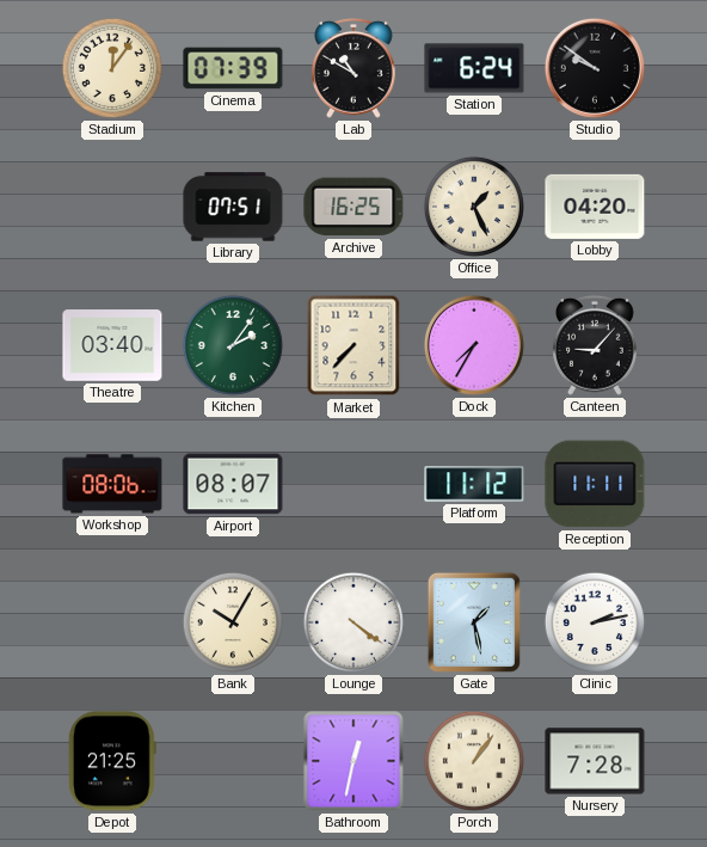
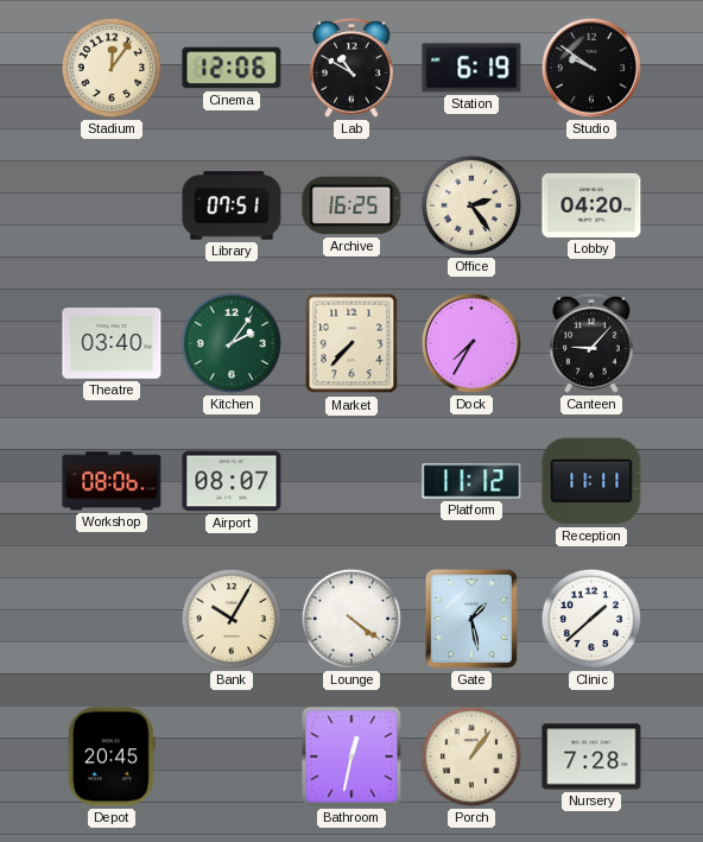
Cinema: 07:39 -> 12:06 (232, 68)
Station: 6:24 -> 6:19 (471, 68)
Office: 1:26 -> 2:24 (471, 205)
Clinic: 2:13 -> 1:38 (591, 619)
Depot: 21:25 -> 20:45 (112, 756)
